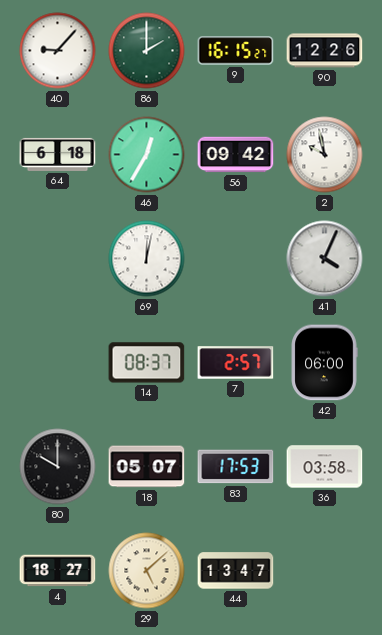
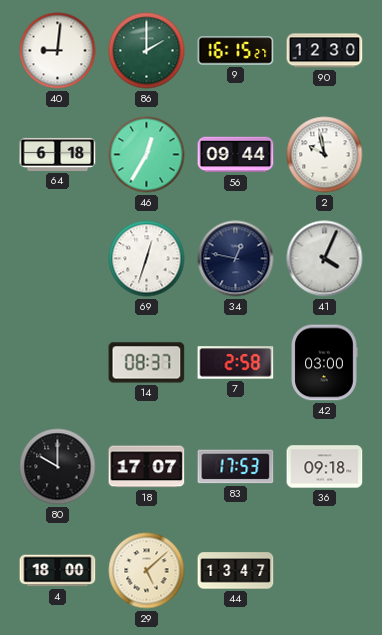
40: 9:07 -> 9:01 (58, 51)
90: 12:26 -> 12:30 (325, 51)
56: 09:42 -> 09:44 (236, 155)
69: 12:02 -> 12:33 (147, 259)
34: none -> 12:47 (236, 259)
7: 2:57 -> 2:58 (236, 363)
42: 06:00 -> 03:00 (324, 363)
18: 05:07 -> 17:07 (147, 467)
36: 03:58 -> 09:18 (325, 467)
4: 18:27 -> 18:00 (58, 571)
